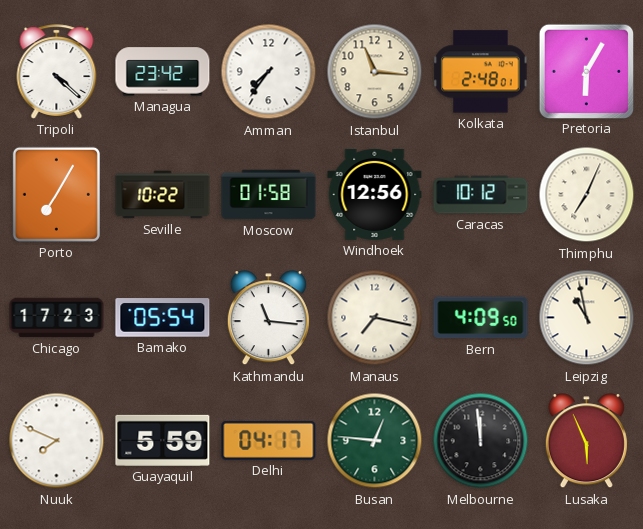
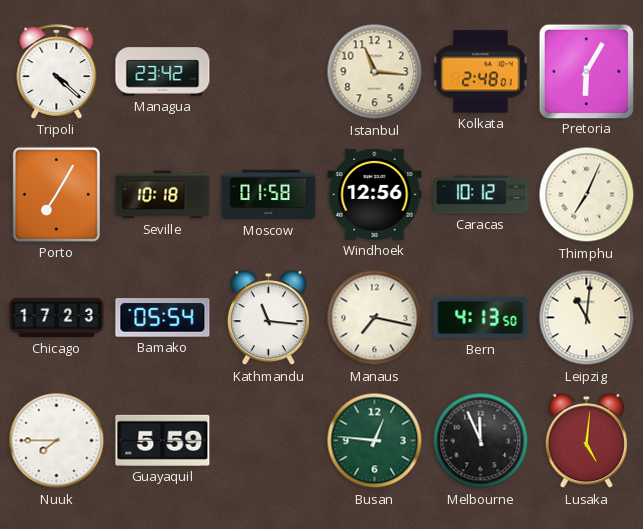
Amman: 7:36 -> none (269, 72)
Seville: 10:22 -> 10:18 (163, 195)
Bern: 4:09 -> 4:13 (481, 318)
Leipzig: 10:58 -> 11:01 (587, 318)
Nuuk: 7:49 -> 7:45 (57, 441)
Delhi: 04:17 -> none (269, 440)
Melbourne: 11:59 -> 11:56 (481, 441)
Lusaka: 5:56 -> 5:01 (586, 441)
